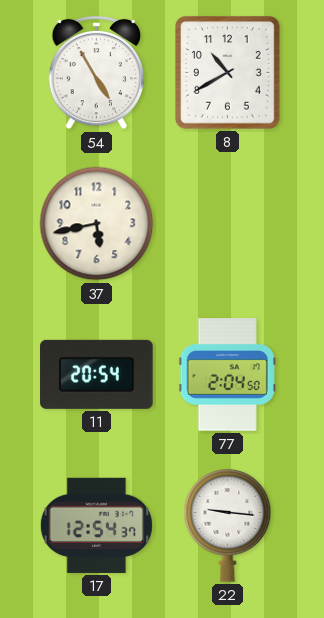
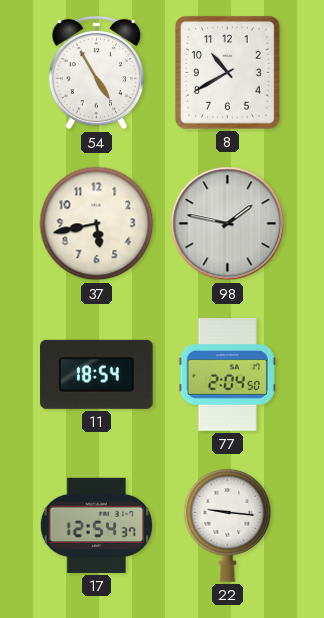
98: none -> 1:47 (228, 224)
11: 20:54 -> 18:54 (97, 374)
